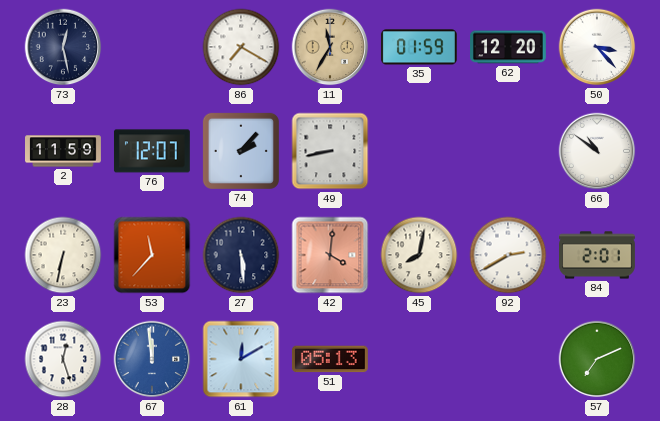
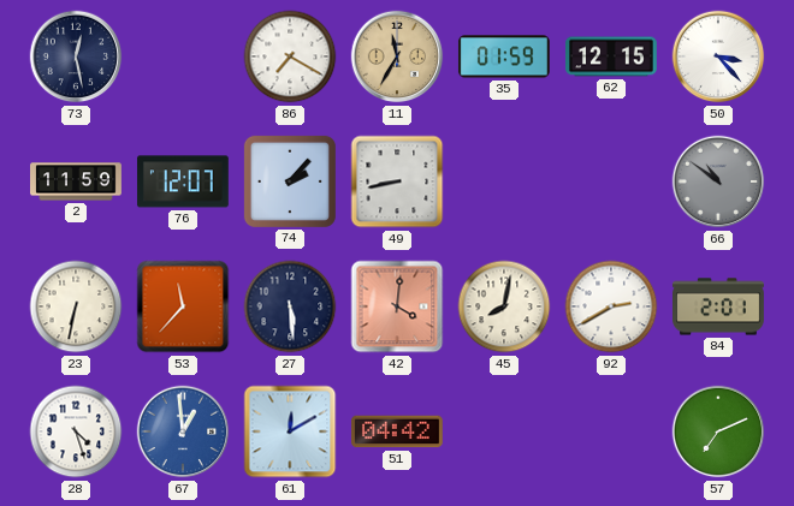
62: 12:20 -> 12:15 (612, 56)
66 dial: white -> grey (718, 181)
28: 12:27 -> 4:27 (76, 431)
67: 11:59 -> 12:59 (183, 431)
51: 05:13 -> 04:42 (397, 431)
